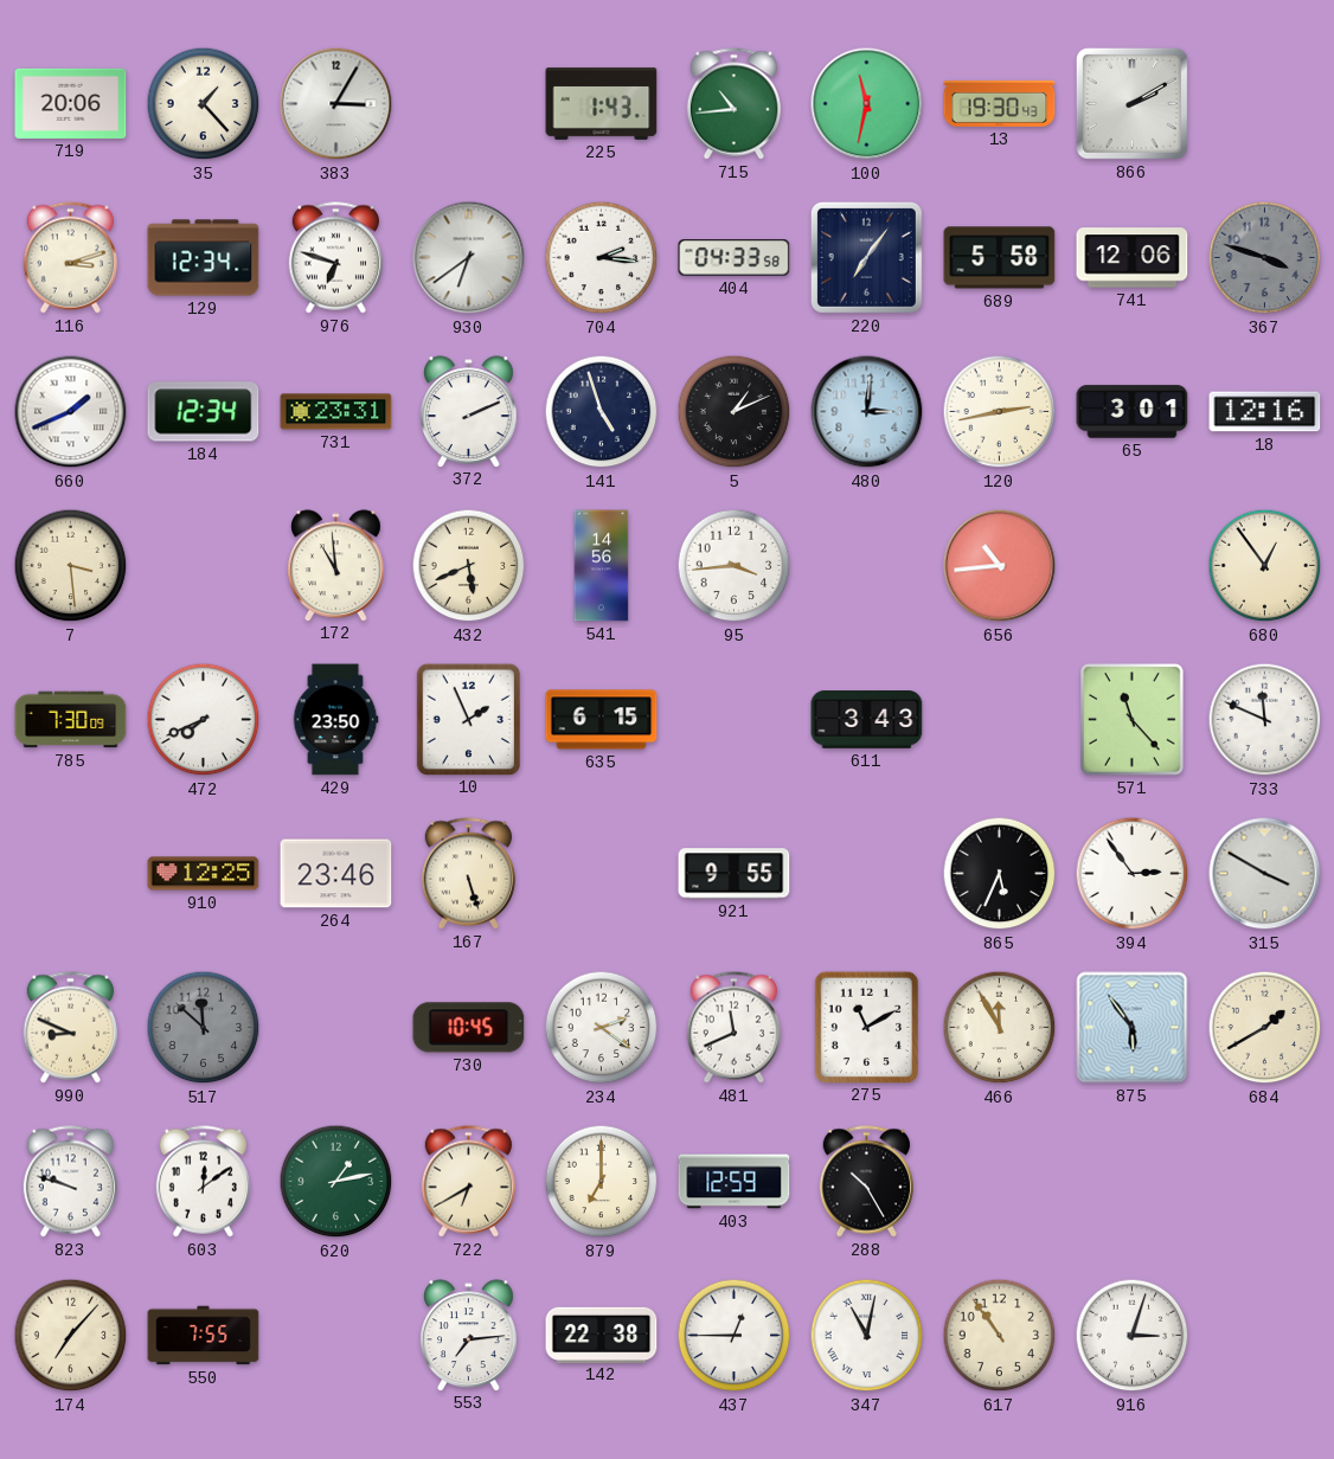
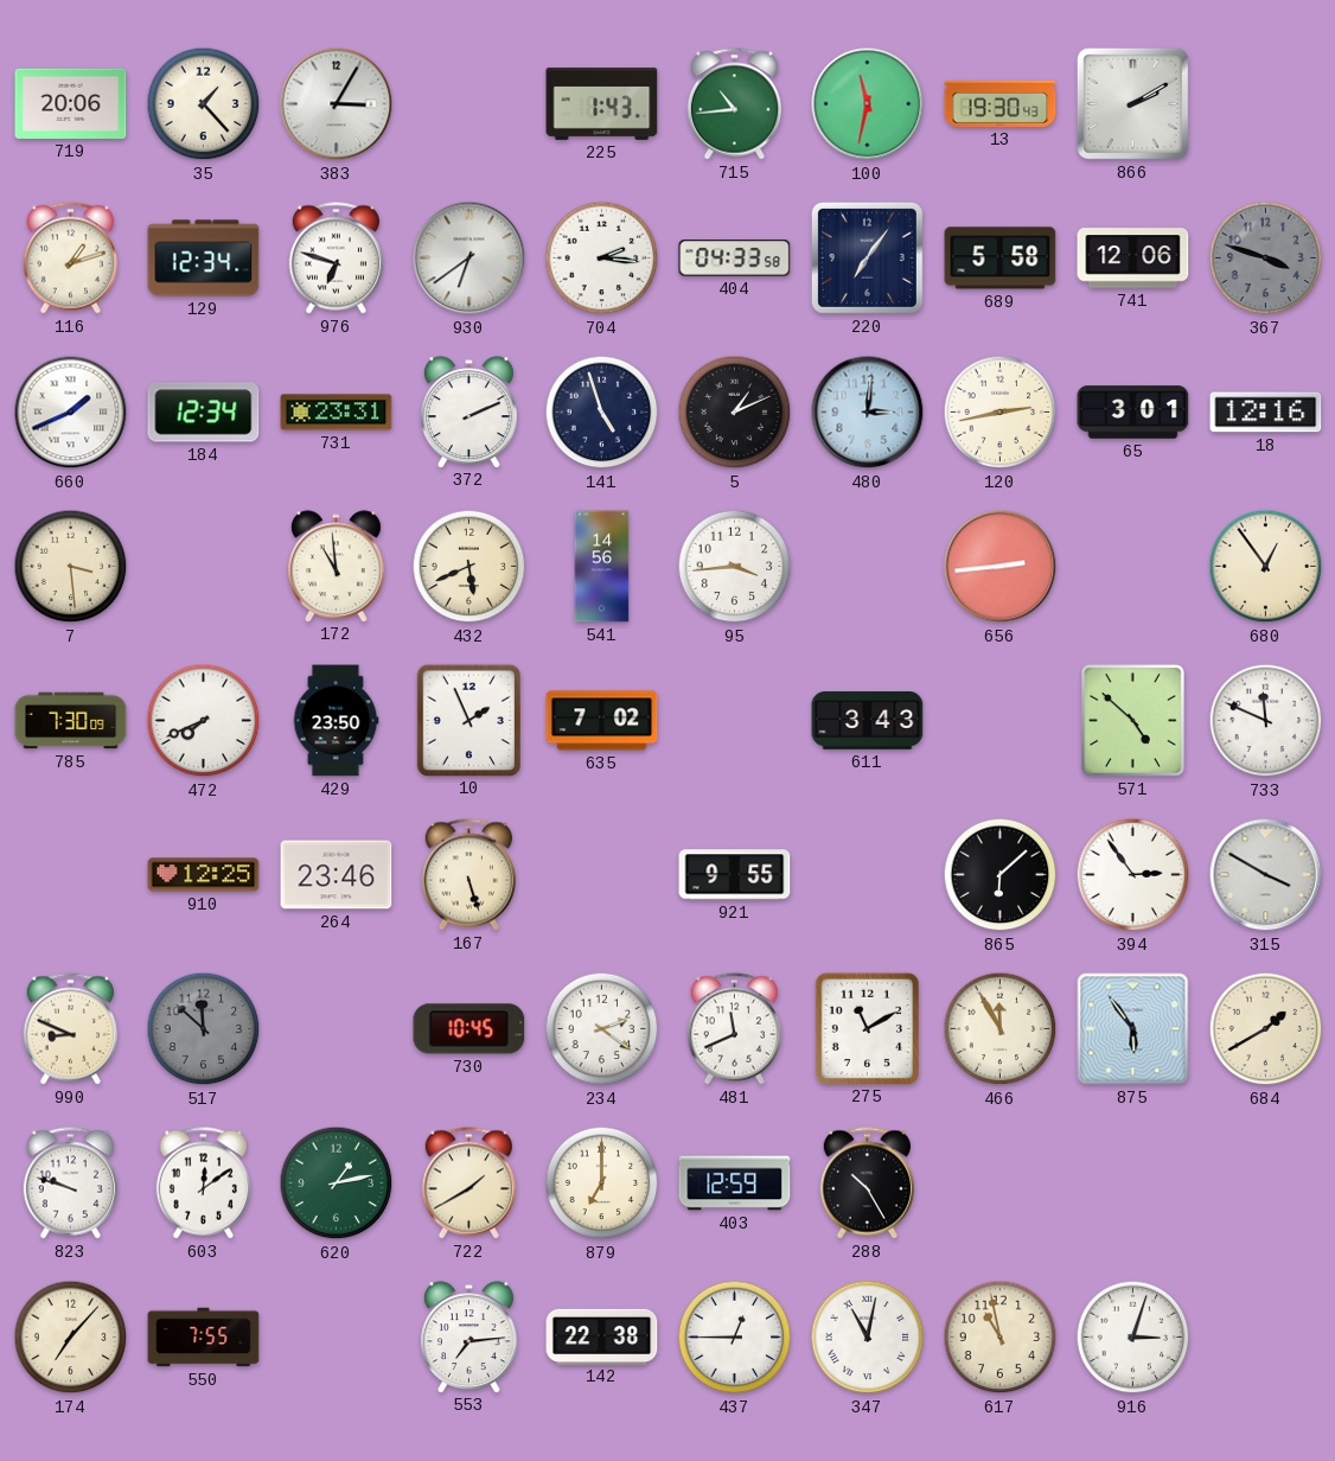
116: 3:12 -> 1:12 (70, 259)
656: 10:44 -> 2:44 (1001, 567)
635: 6:15 -> 7:02 (602, 721)
571: 11:23 -> 4:52 (1133, 721)
865: 5:34 -> 6:08 (1001, 875)
722: 6:40 -> 1:40 (468, 1184)
617: 10:54 -> 10:58 (1001, 1338)
